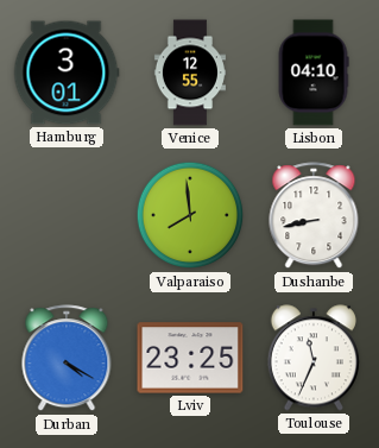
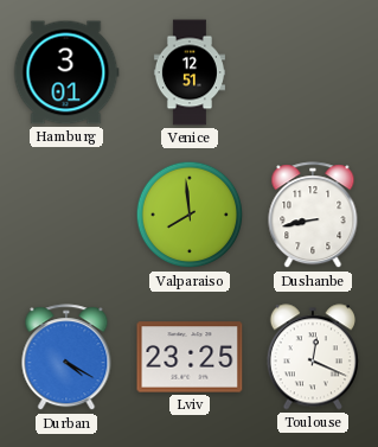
Venice: 12:55 -> 12:51 (190, 72)
Lisbon: 04:10 -> none (314, 72)
Toulouse: 11:34 -> 12:19 (313, 357)
